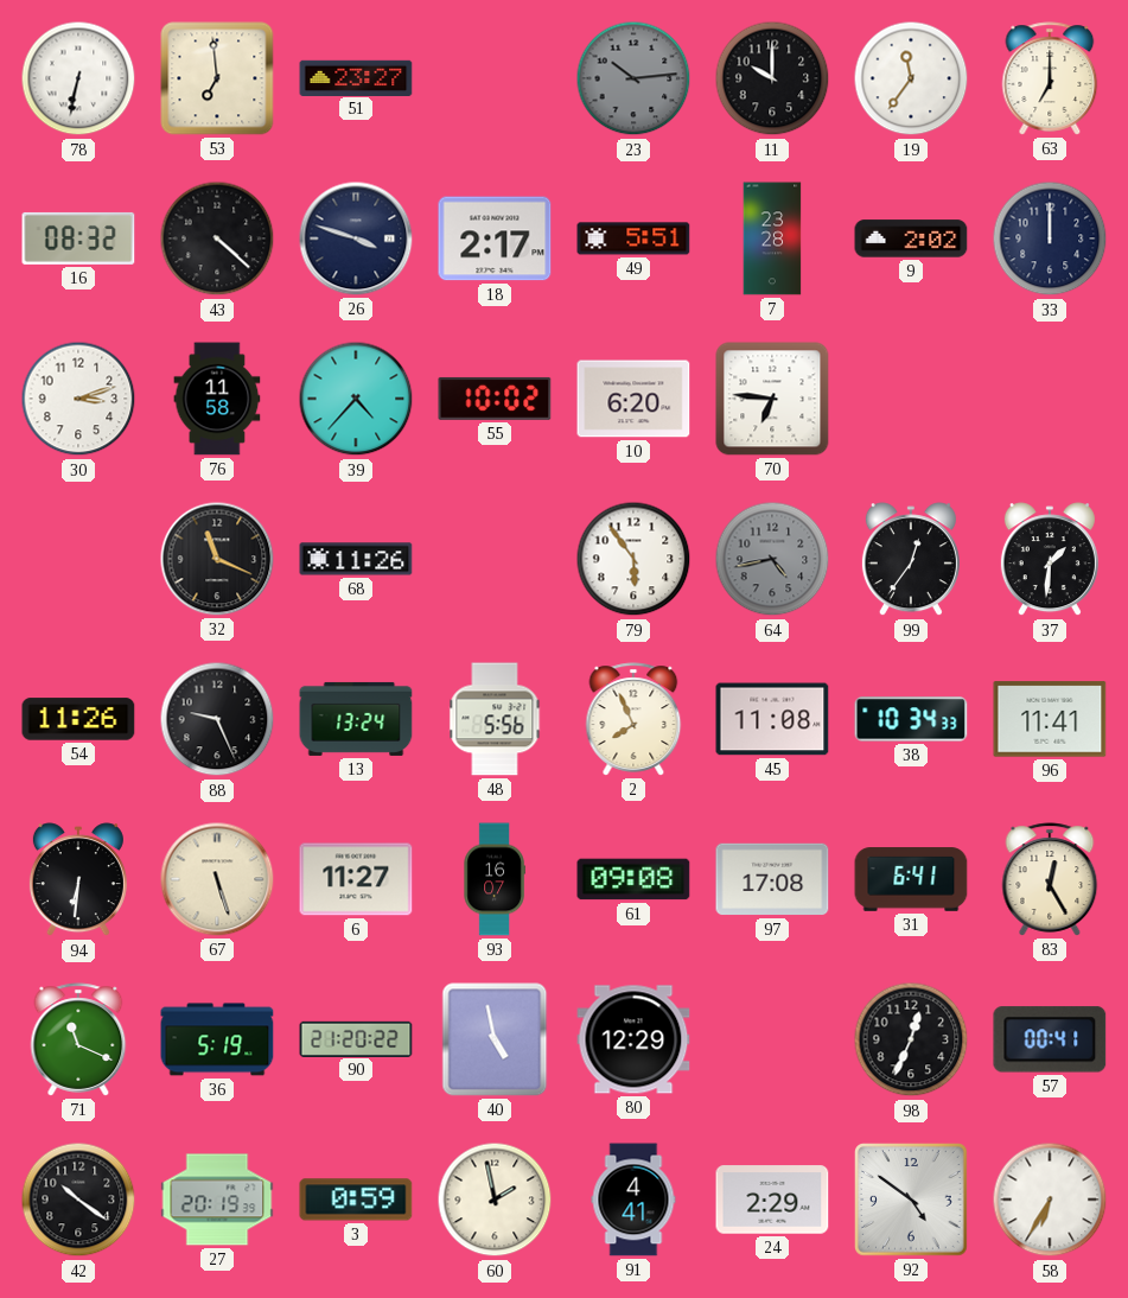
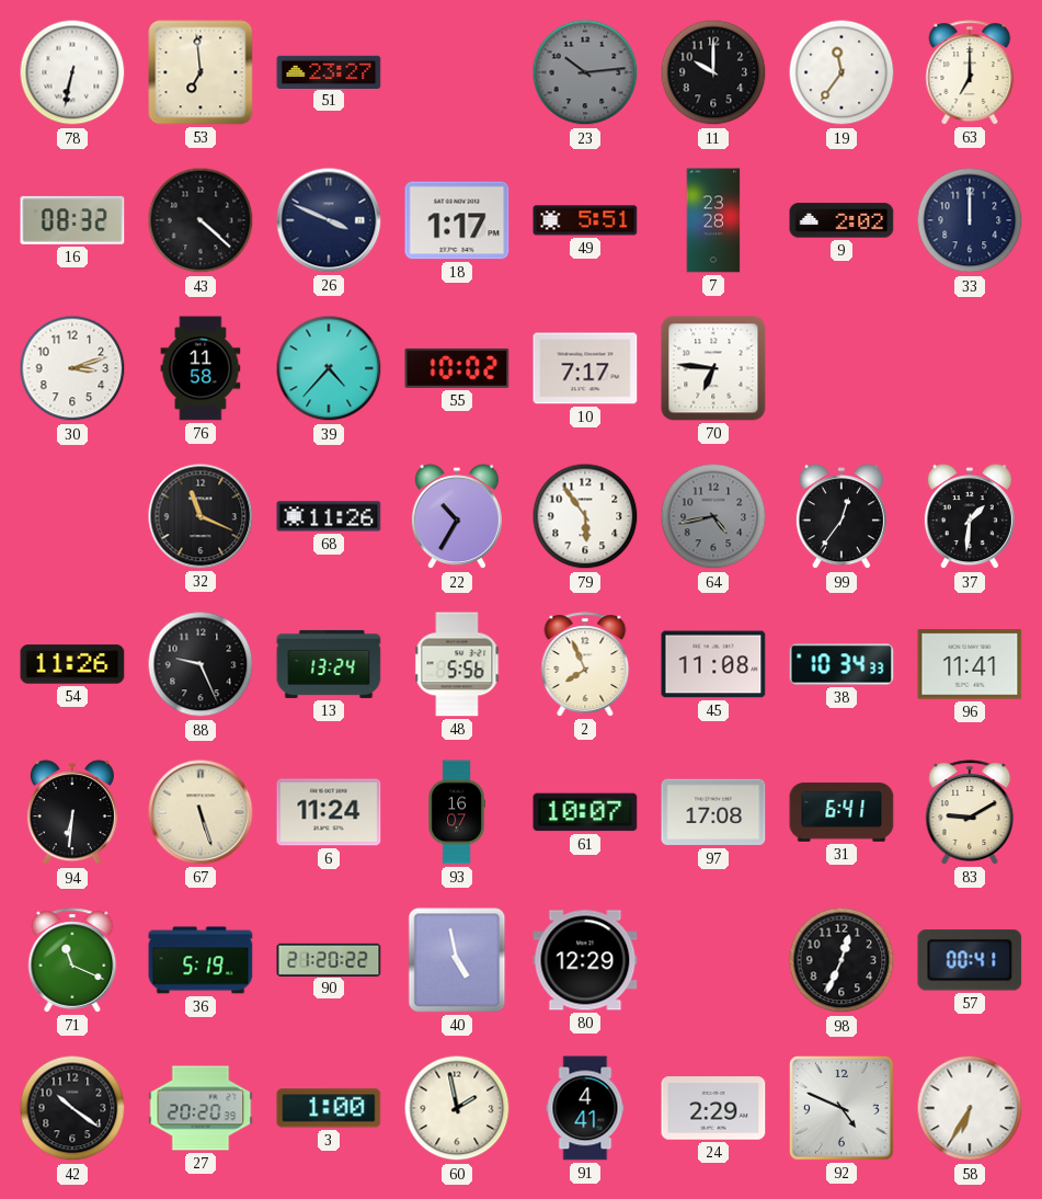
26: 3:48 -> 3:49 (329, 220)
18: 2:17 -> 1:17 (457, 220)
10: 6:20 -> 7:17 (585, 368)
22: none -> 10:35 (457, 517)
6: 11:27 -> 11:24 (329, 812)
61: 09:08 -> 10:07 (585, 812)
83: 12:25 -> 9:10 (970, 812)
27: 20:19 -> 20:20 (201, 1108)
3: 0:59 -> 1:00 (329, 1108)
92: 4:51 -> 4:49 (843, 1109)
